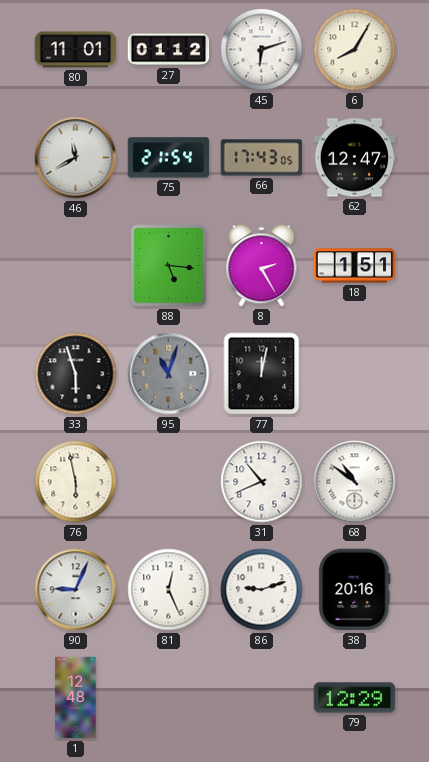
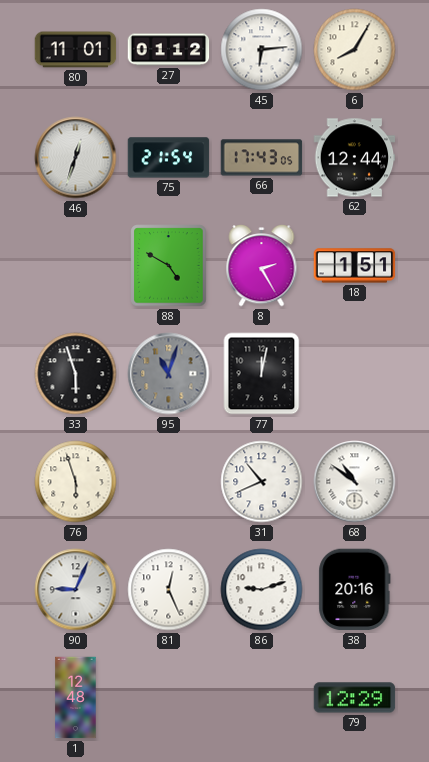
45: 6:12 -> 6:14 (262, 50)
46: 11:40 -> 12:33 (76, 158)
62: 12:47 -> 12:44 (355, 158)
88: 5:16 -> 4:50 (169, 266)
76: 5:58 -> 5:57 (76, 482)
